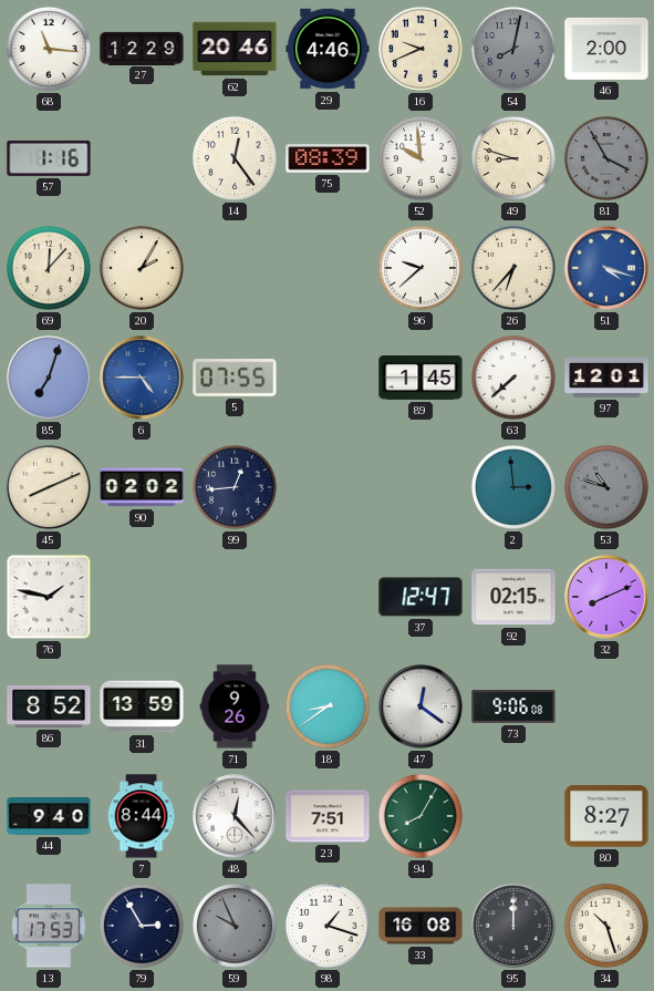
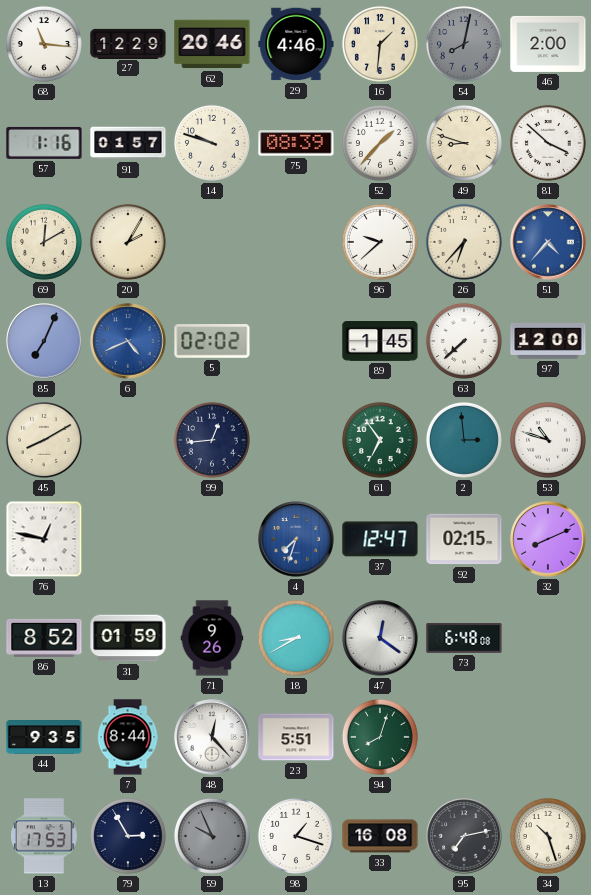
16: 9:41 -> 1:31 (380, 44)
91: none -> 01:57 (128, 143)
14: 12:24 -> 9:48 (212, 143)
52: 9:59 -> 1:37 (380, 143)
81: 3:55 -> 3:52 (548, 143)
81 dial: grey -> white (548, 143)
69: 12:07 -> 12:10 (44, 242)
51: 4:18 -> 4:37 (548, 242)
85: 7:03 -> 7:04 (44, 341)
6: 4:45 -> 4:41 (128, 341)
5: 07:55 -> 02:02 (212, 341)
97: 12:01 -> 12:00 (548, 342)
45: 8:11 -> 8:10 (44, 440)
90: 02:02 -> none (142, 487)
61: none -> 6:54 (380, 440)
53 dial: grey -> white (548, 440)
76: 1:47 -> 12:47 (44, 539)
4: none -> 7:33 (296, 539)
31: 13:59 -> 01:59 (128, 638)
18: 8:39 -> 8:40 (296, 638)
73: 9:06 -> 6:48 (464, 638)
44: 9:40 -> 9:35 (44, 738)
23: 7:51 -> 5:51 (296, 737)
94: 8:05 -> 8:03 (380, 737)
80: 8:27 -> none (606, 816)
95: 12:00 -> 7:13 (464, 836)
